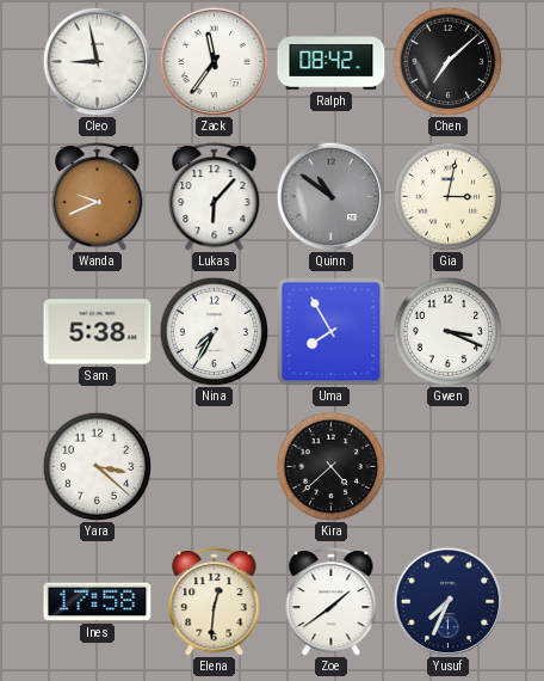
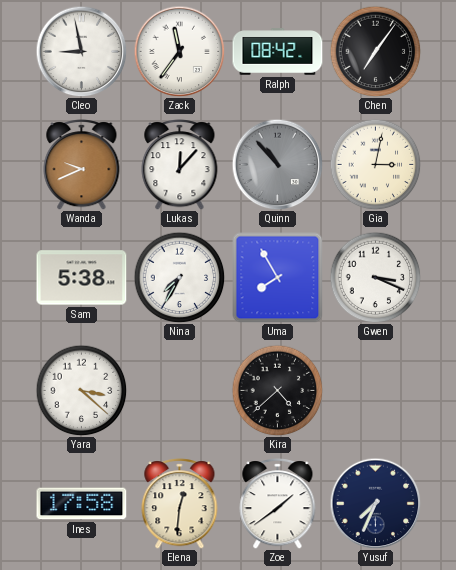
Chen: 7:08 -> 7:06 (375, 51)
Lukas: 6:07 -> 12:07 (180, 165)
Quinn: 10:51 -> 10:53 (277, 164)
